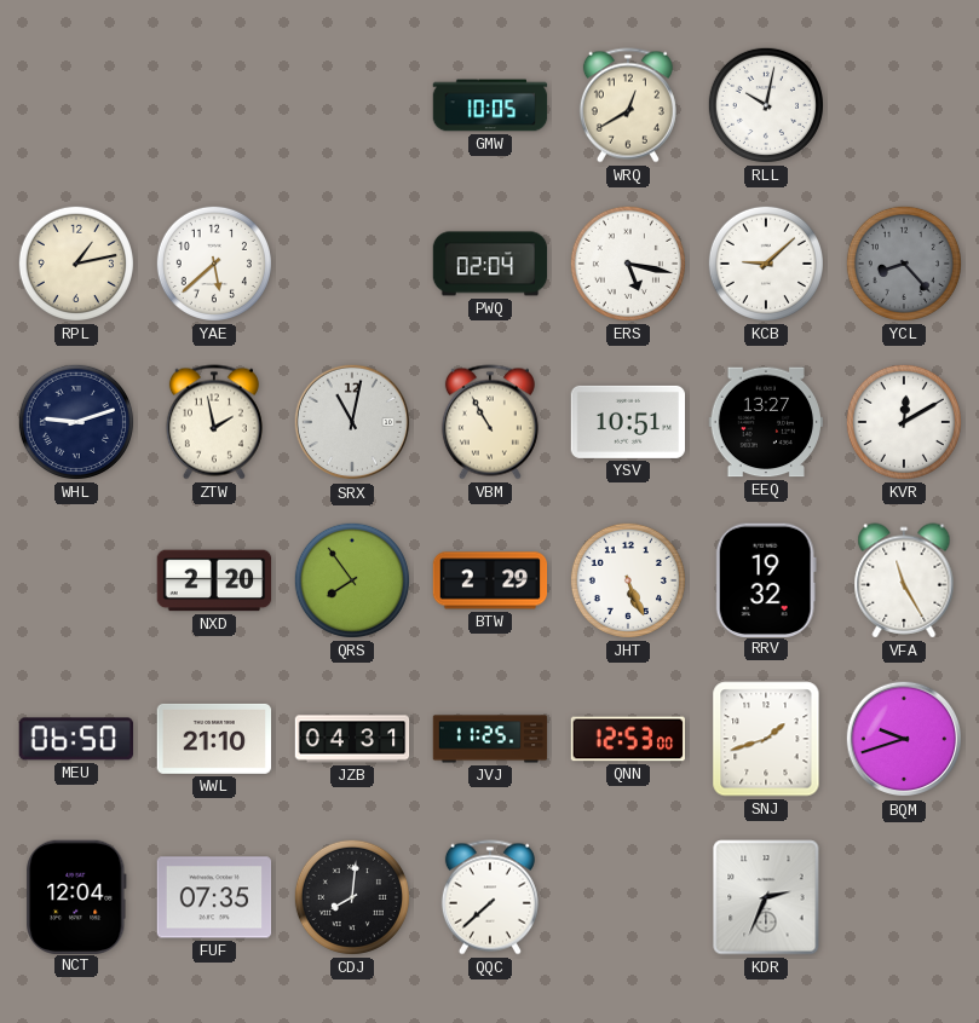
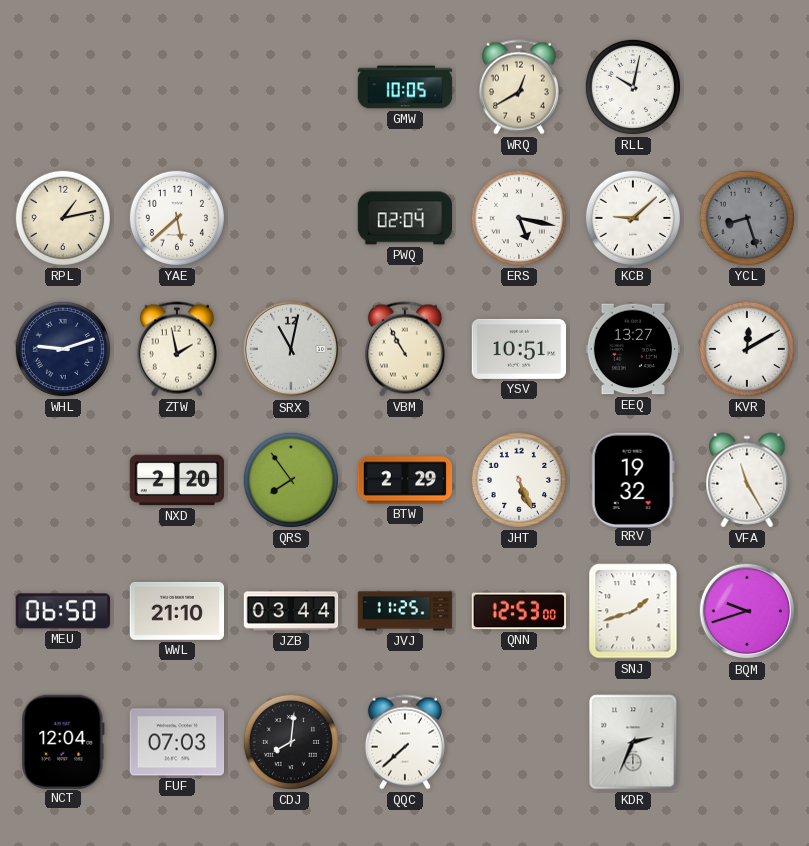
YCL: 8:23 -> 8:27 (747, 218)
JZB: 04:31 -> 03:44 (291, 611)
FUF: 07:35 -> 07:03 (177, 742)
